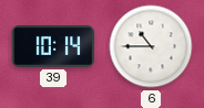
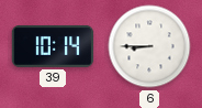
6: 10:45 -> 8:45 (149, 46)
